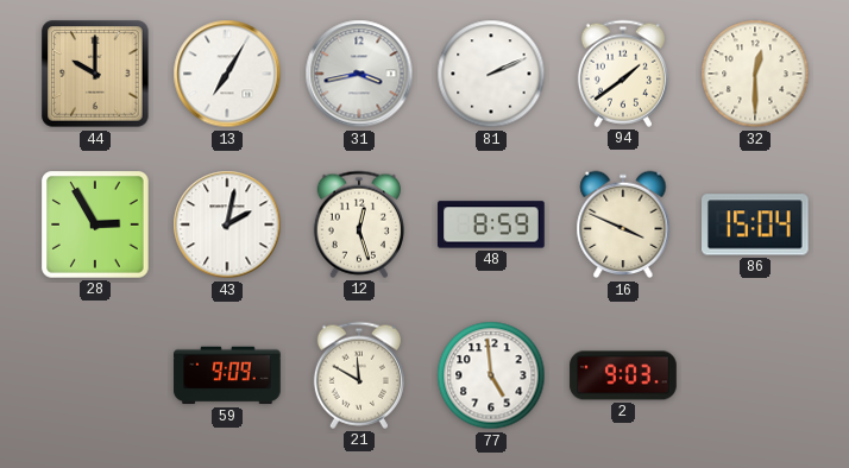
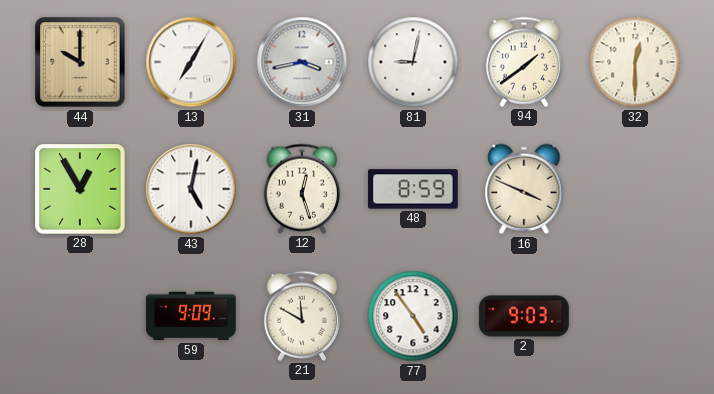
81: 2:11 -> 9:02 (413, 62)
28: 2:55 -> 12:55 (80, 189)
43: 2:02 -> 5:02 (191, 189)
86: 15:04 -> none (756, 224)
77: 4:59 -> 4:54 (413, 316)
